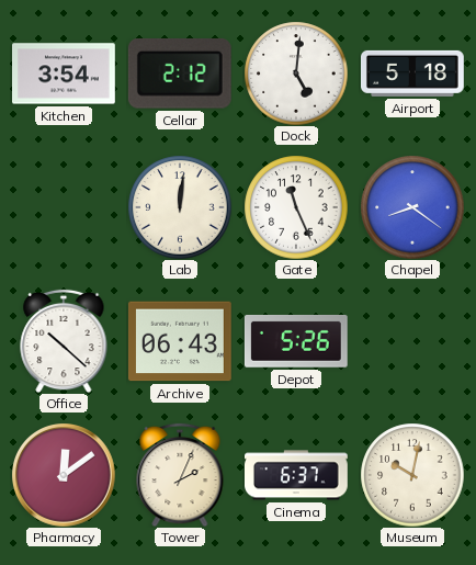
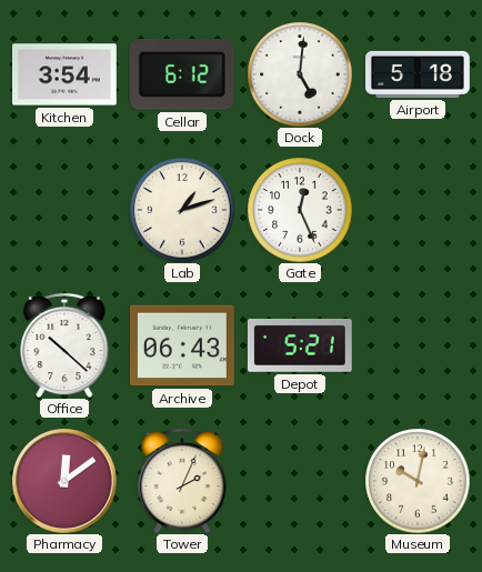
Cellar: 2:12 -> 6:12 (182, 74)
Lab: 12:01 -> 1:12 (182, 210)
Gate: 11:26 -> 12:26 (300, 210)
Chapel: 8:21 -> none (412, 207)
Depot: 5:26 -> 5:21 (300, 345)
Cinema: 6:37 -> none (297, 475)
